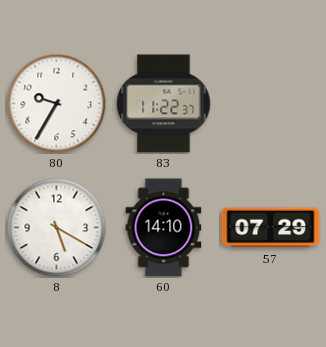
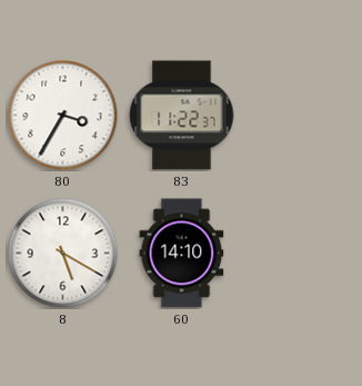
80: 9:35 -> 3:35 (63, 116)
57: 07:29 -> none (271, 228)
